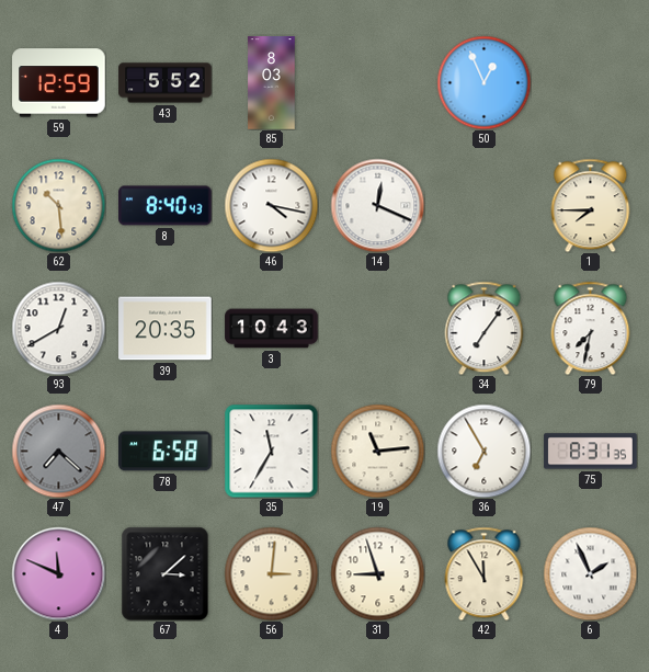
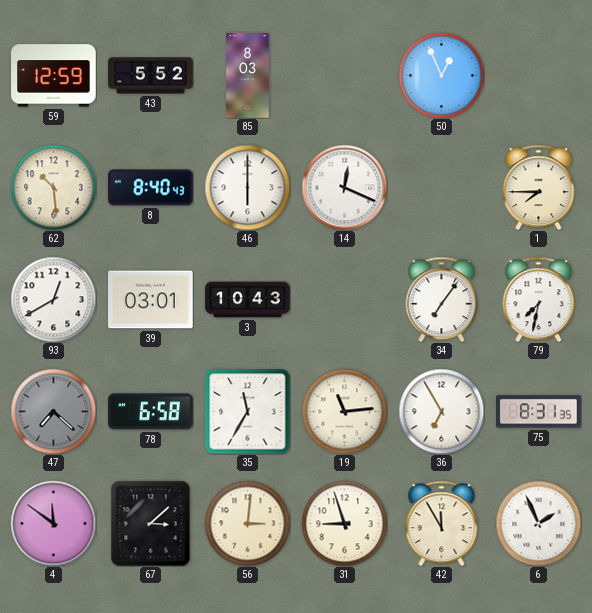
46: 4:17 -> 6:00 (247, 187)
39: 20:35 -> 03:01 (151, 300)
4: 11:49 -> 11:51 (53, 523)
